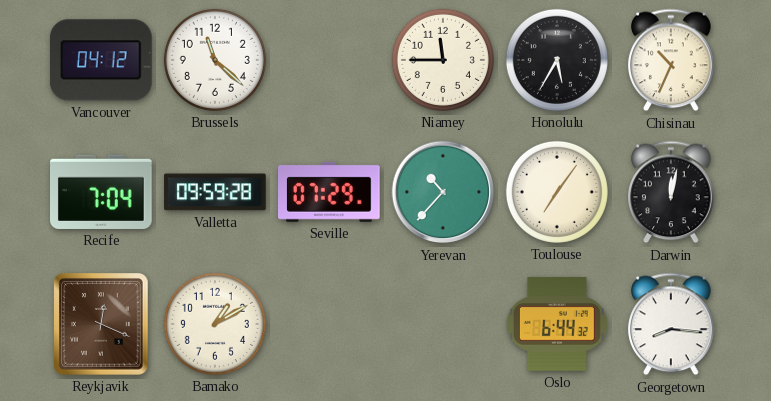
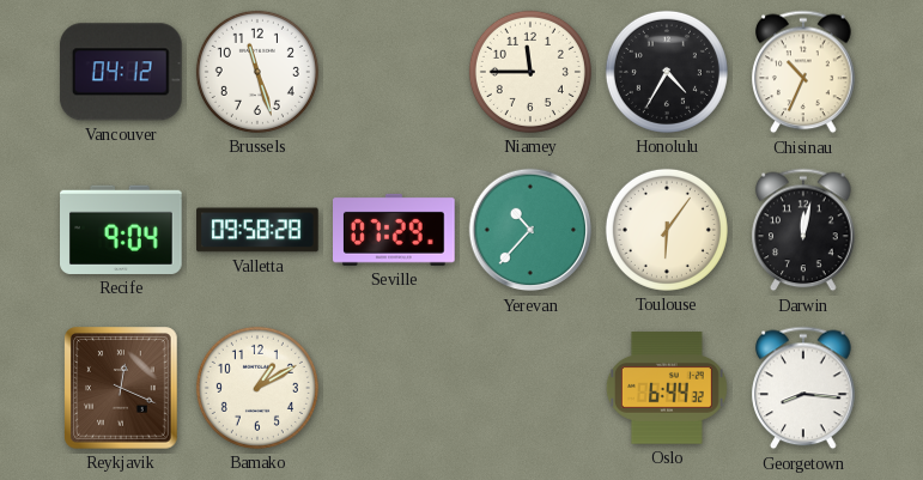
Brussels: 11:22 -> 11:27 (257, 72)
Honolulu: 5:35 -> 4:35 (667, 72)
Recife: 7:04 -> 9:04 (122, 230)
Valletta: 09:59 -> 09:58 (257, 230)
Toulouse: 7:06 -> 6:06 (667, 230)
